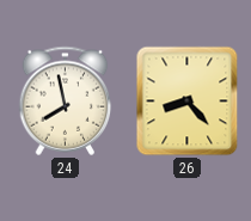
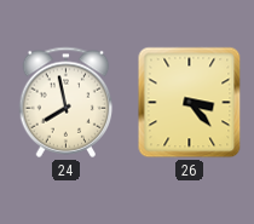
26: 8:23 -> 3:23 (190, 103)
